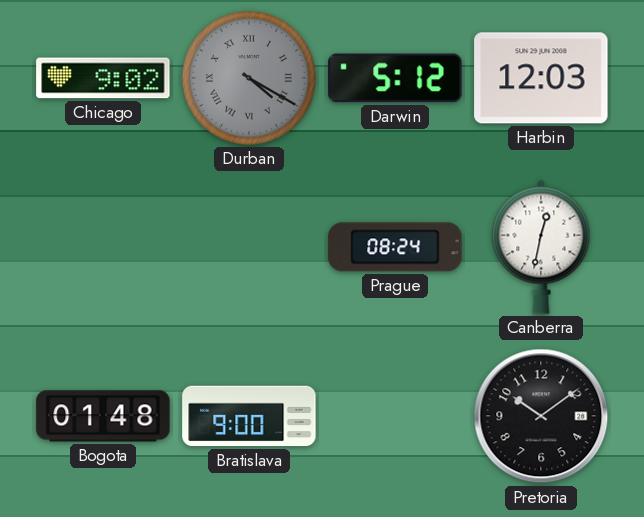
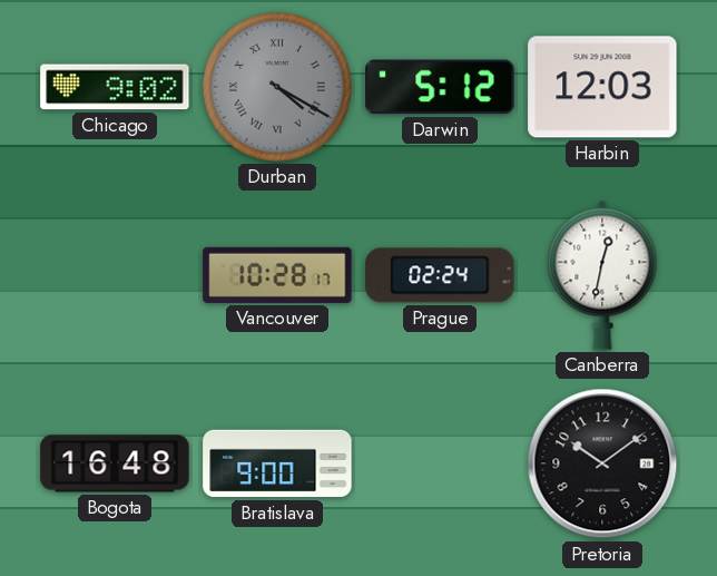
Vancouver: none -> 10:28 (277, 275)
Prague: 08:24 -> 02:24 (440, 275)
Bogota: 01:48 -> 16:48 (115, 463)
